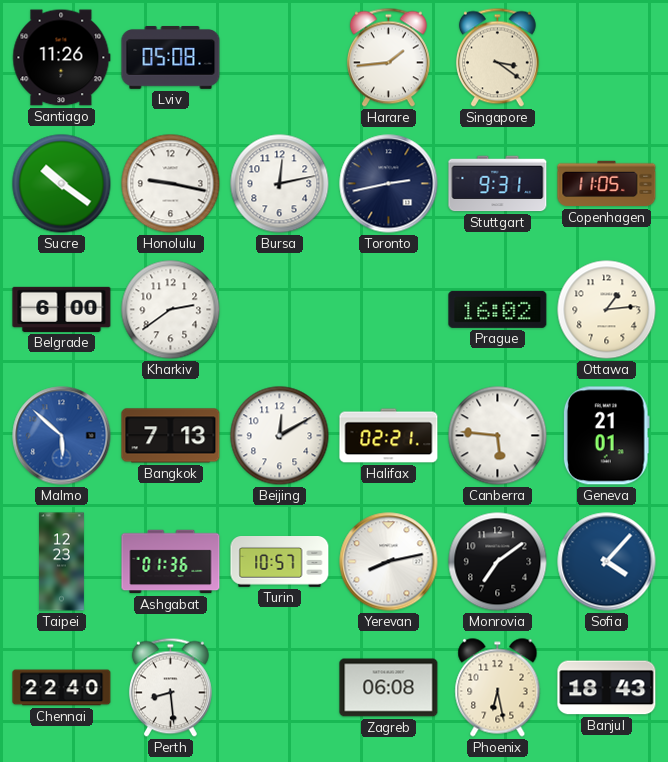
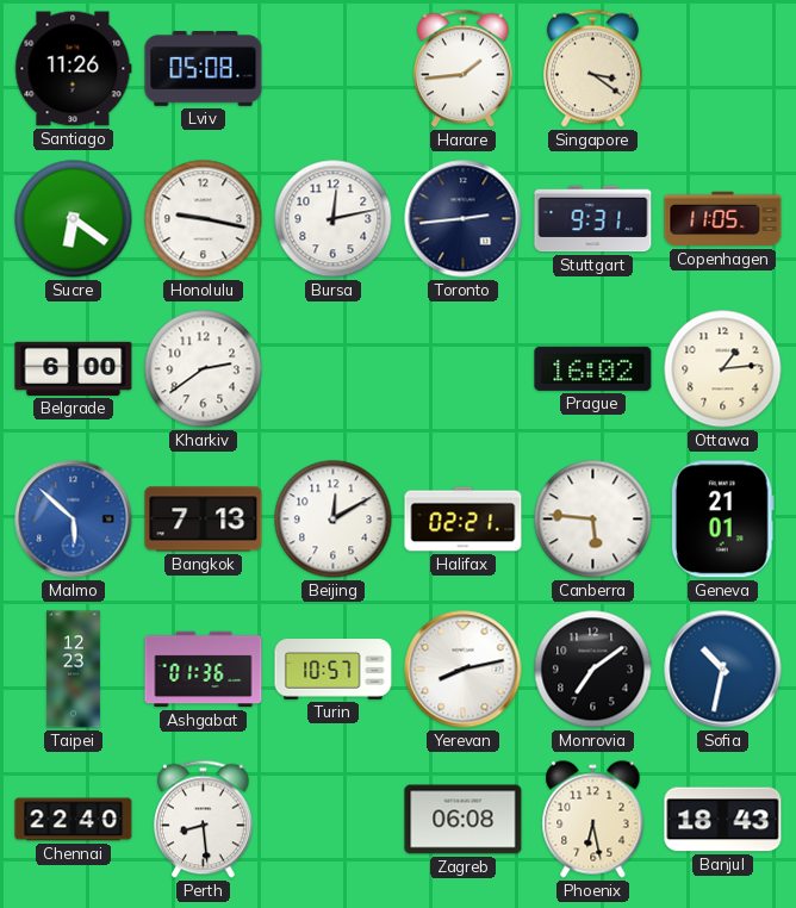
Sucre: 10:21 -> 6:21 (74, 219)
Toronto: 2:43 -> 2:44 (464, 219)
Sofia: 4:07 -> 10:32 (723, 670)
